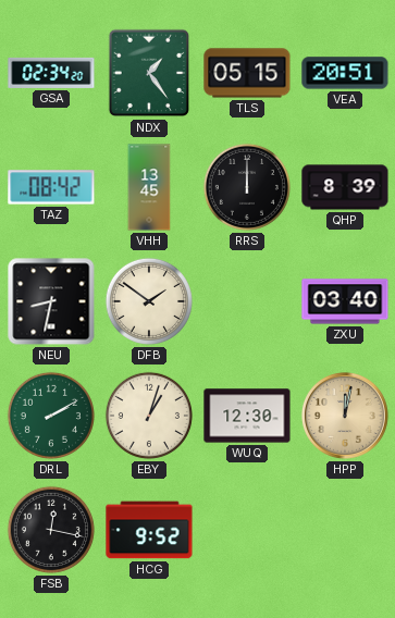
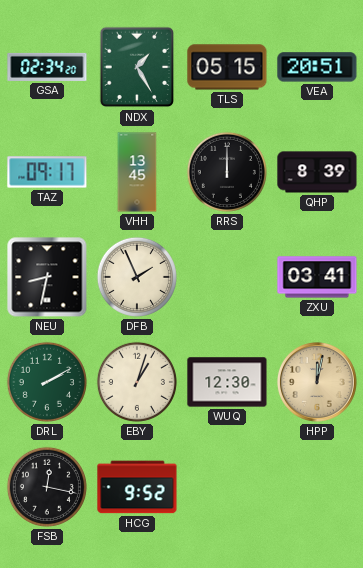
NDX: 1:24 -> 1:25 (137, 67)
TAZ: 08:42 -> 09:17 (47, 172)
DFB: 1:51 -> 1:56 (137, 277)
ZXU: 03:40 -> 03:41 (317, 277)
